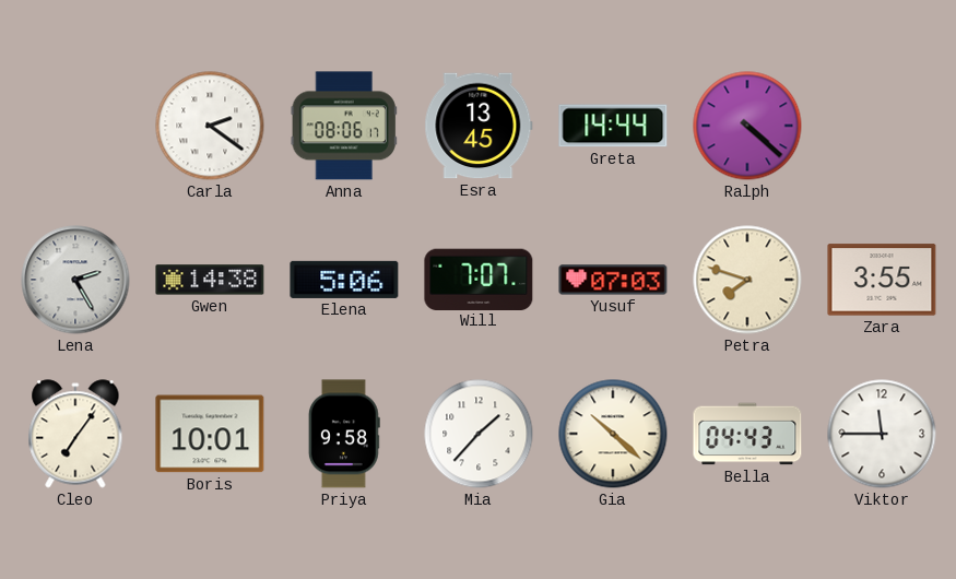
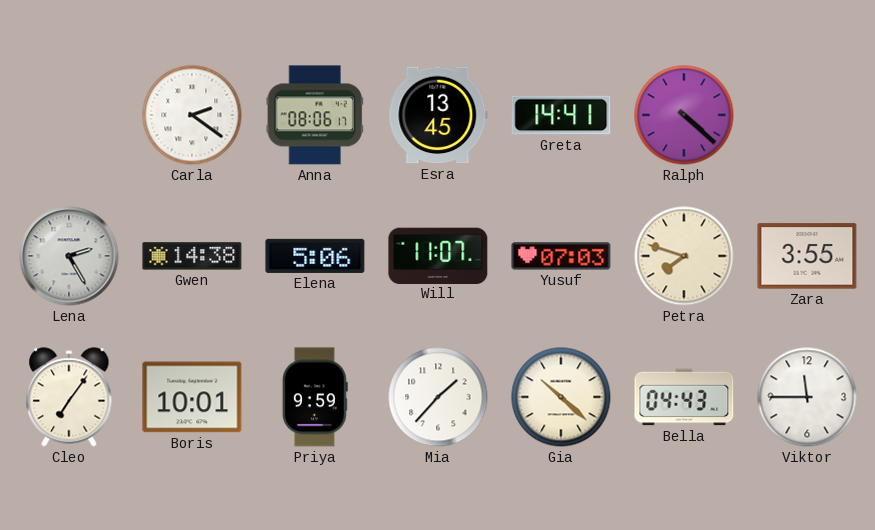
Greta: 14:44 -> 14:41 (561, 115)
Will: 7:07 -> 11:07 (438, 255)
Priya: 9:58 -> 9:59 (315, 397)
